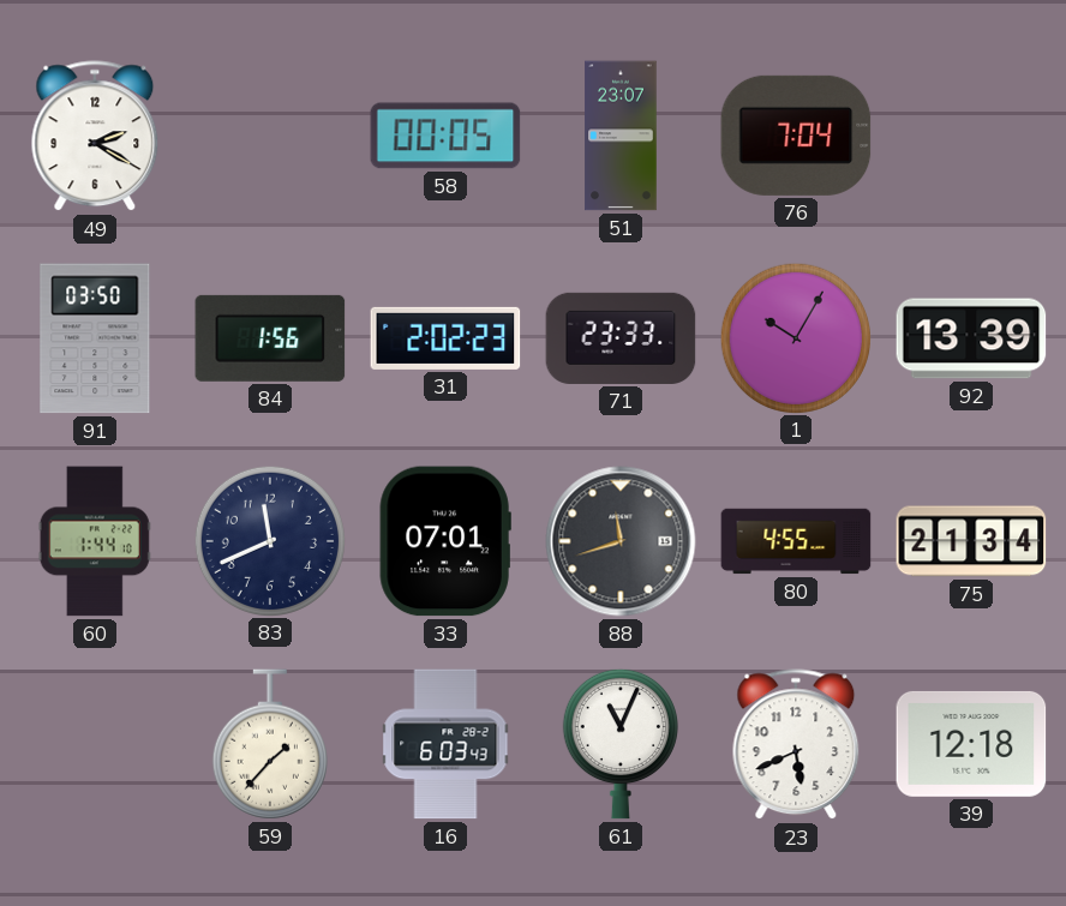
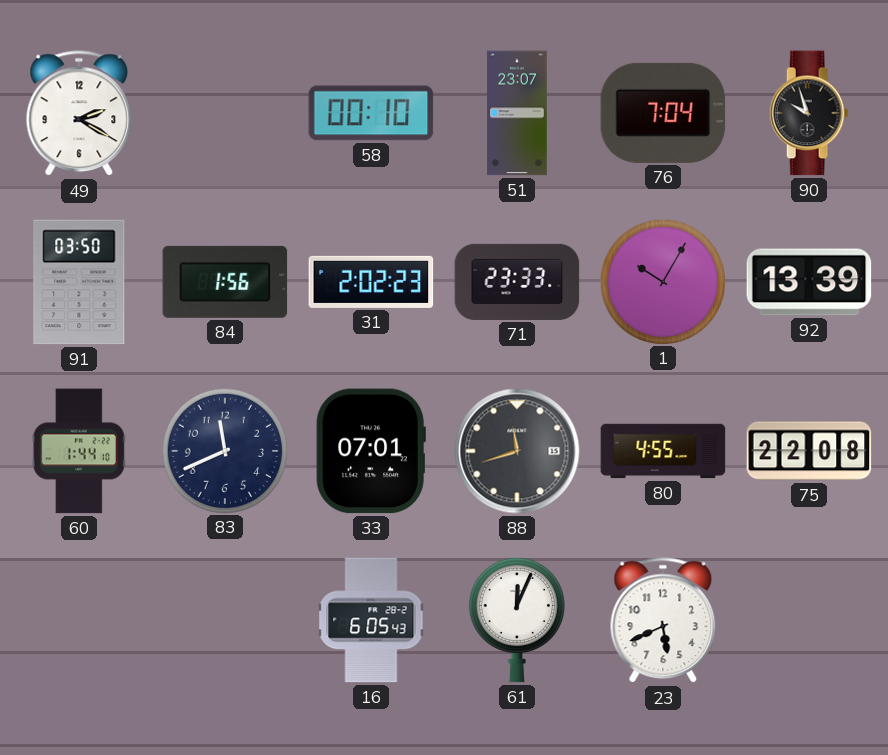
58: 00:05 -> 00:10 (371, 113)
90: none -> 9:57 (809, 113)
75: 21:34 -> 22:08 (809, 451)
59: 1:37 -> none (270, 744)
16: 6:03 -> 6:05 (371, 620)
61: 11:04 -> 12:04 (517, 620)
39: 12:18 -> none (971, 744)
